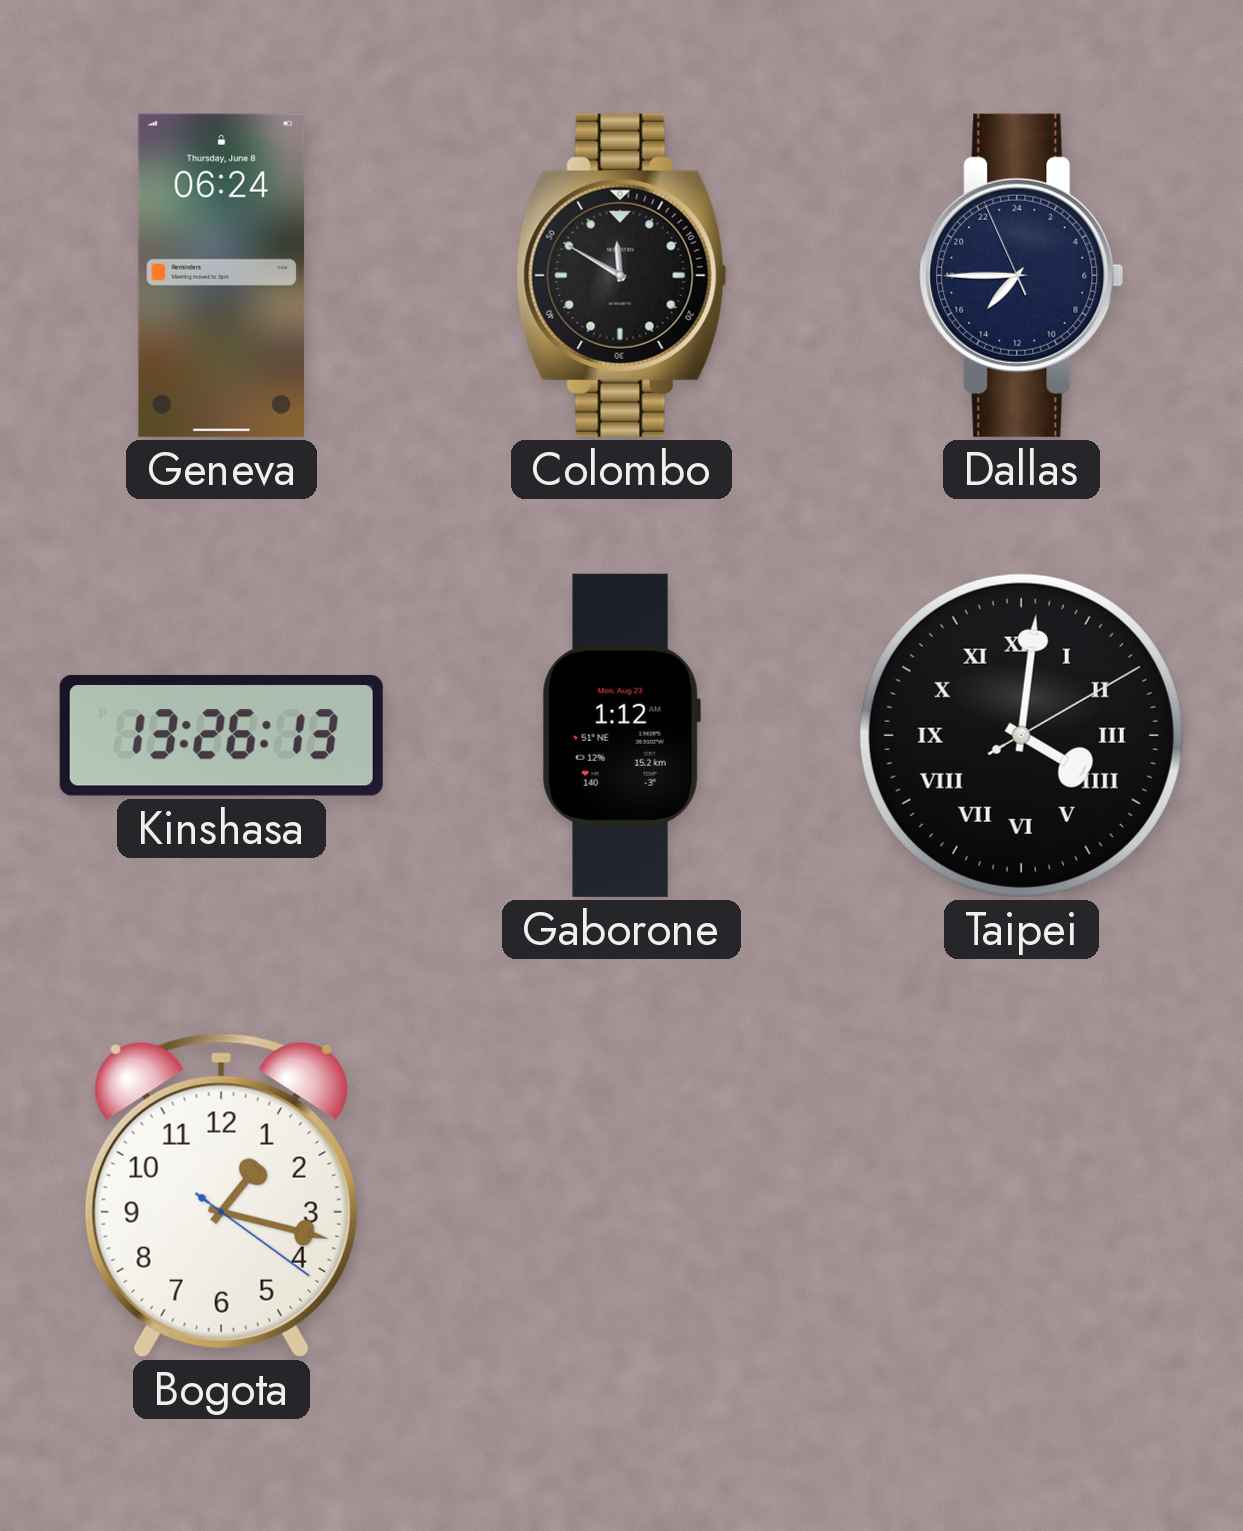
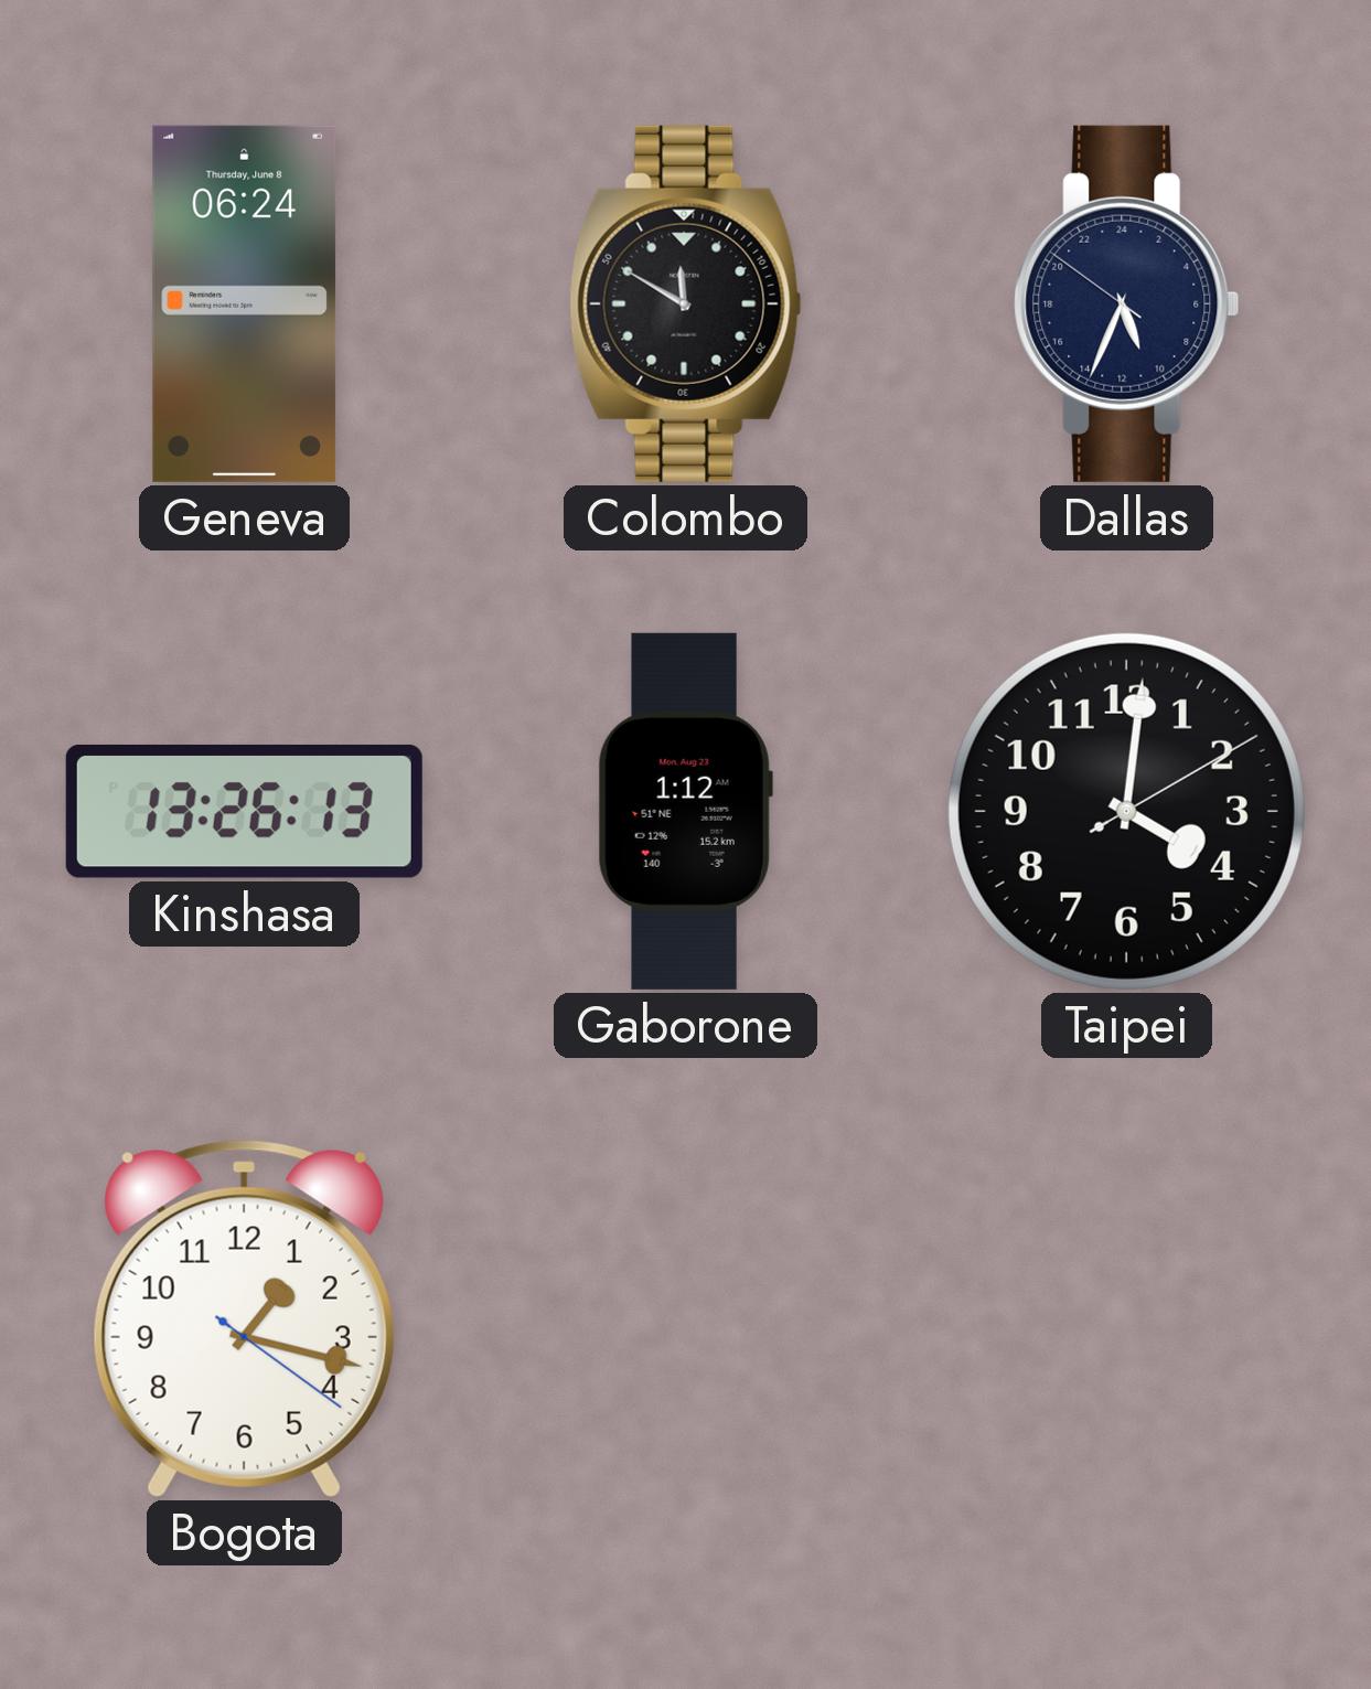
Dallas: 14:44 -> 10:33 (1127, 303)
Taipei numerals: Roman -> Arabic (1126, 811)
